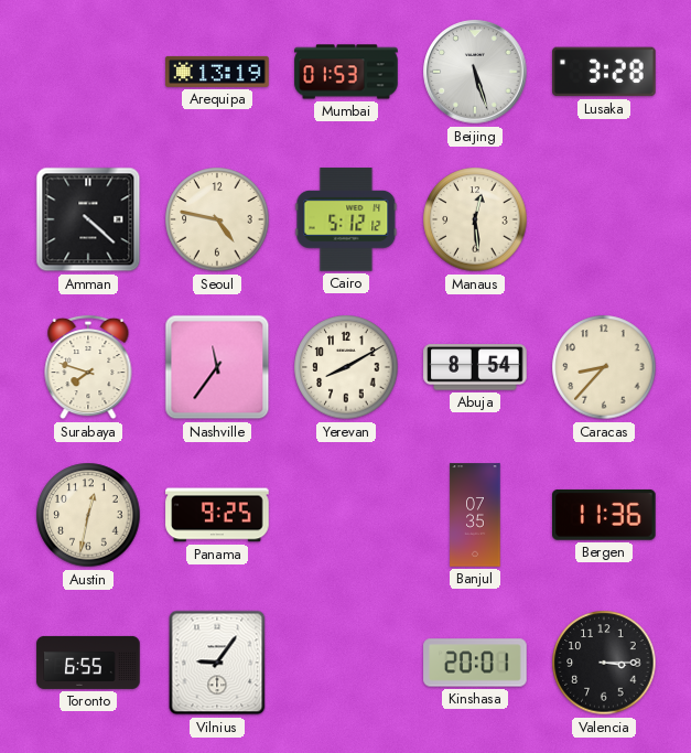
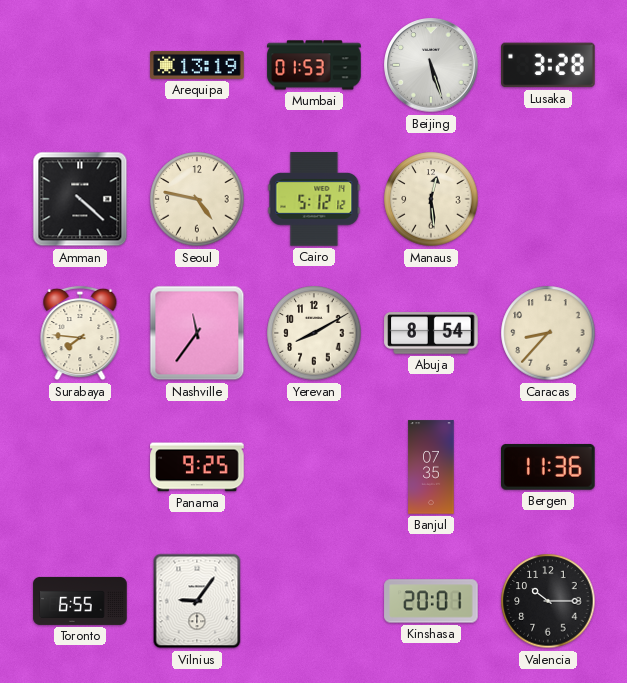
Surabaya: 7:48 -> 7:46 (80, 333)
Austin: 12:32 -> none (88, 515)
Valencia: 3:15 -> 10:15 (548, 601)
